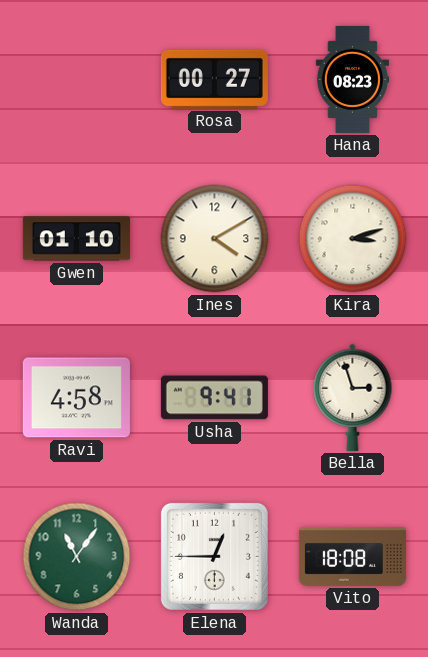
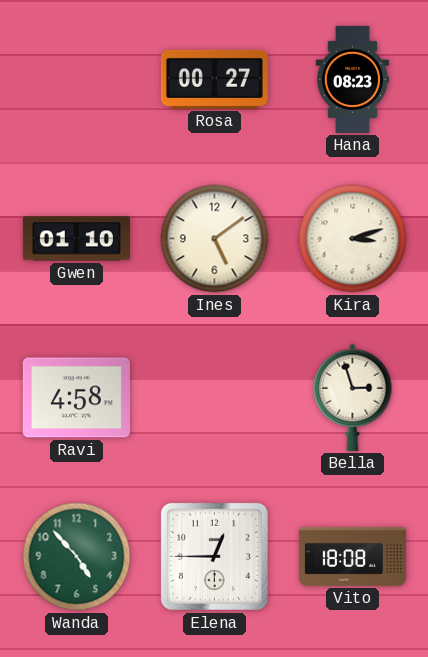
Ines: 4:10 -> 5:09 (215, 239)
Usha: 9:41 -> none (214, 398)
Wanda: 11:06 -> 4:53 (77, 557)
